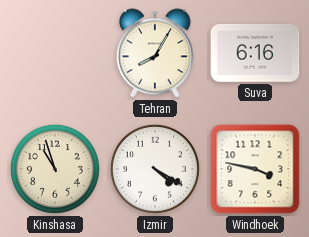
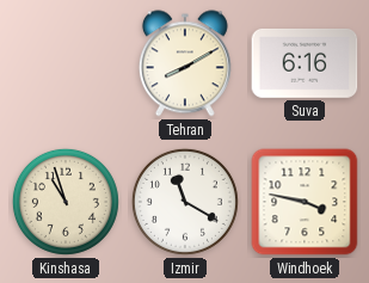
Tehran: 8:05 -> 8:10 (185, 63)
Izmir: 4:20 -> 11:20 (185, 202)
